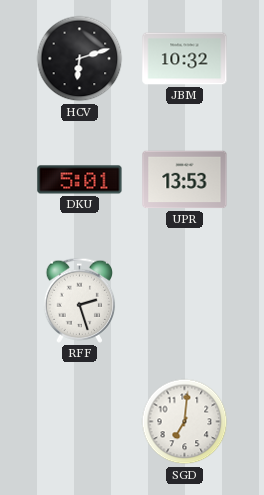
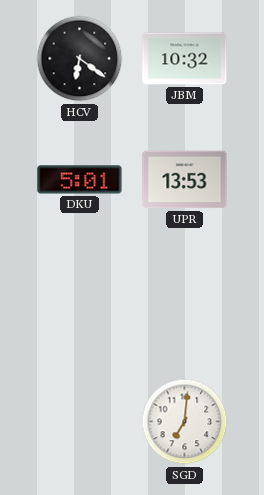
HCV: 6:12 -> 6:21 (80, 59)
RFF: 2:27 -> none (80, 300)
